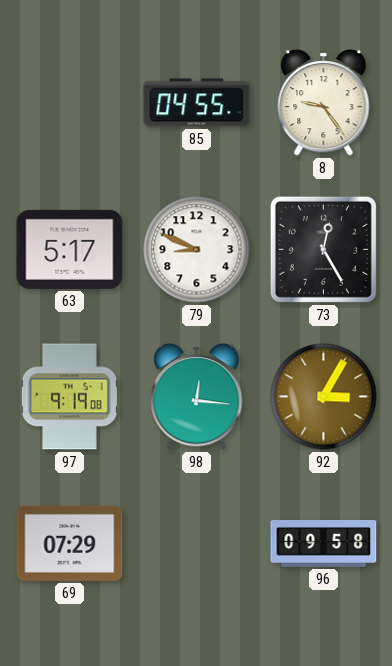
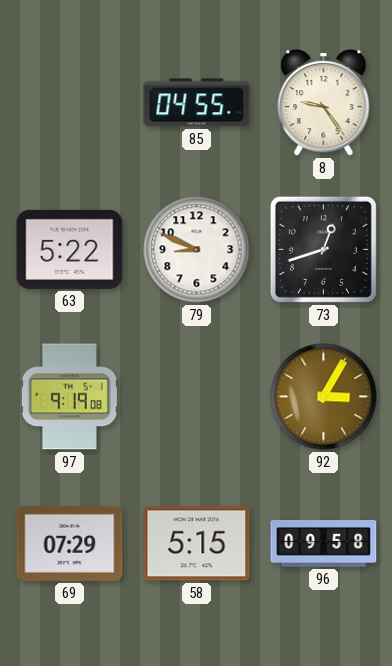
63: 5:17 -> 5:22 (70, 249)
73: 12:25 -> 12:42 (323, 249)
98: 12:16 -> none (197, 397)
58: none -> 5:15 (197, 544)
